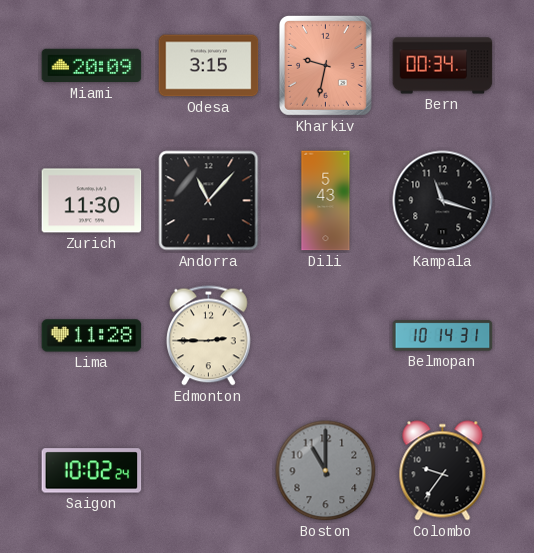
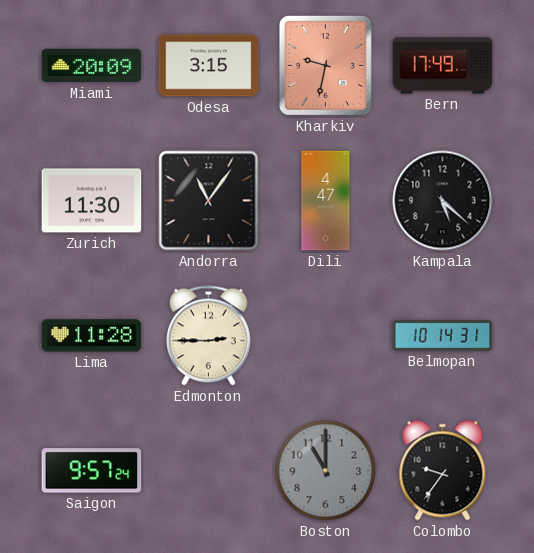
Bern: 00:34 -> 17:49 (443, 66)
Andorra: 11:07 -> 11:06 (209, 201)
Dili: 5:43 -> 4:47 (326, 201)
Kampala: 11:18 -> 5:22 (443, 201)
Saigon: 10:02 -> 9:57 (92, 471)
